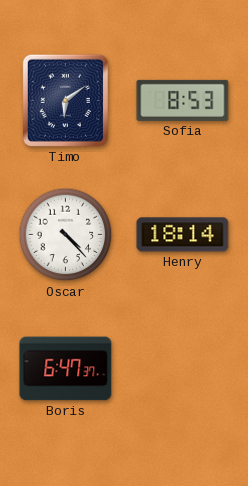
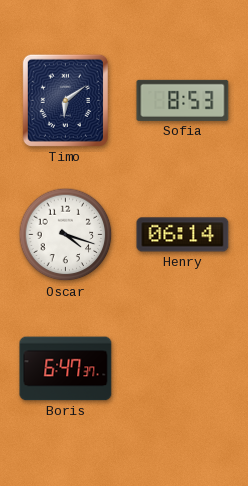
Oscar: 4:23 -> 4:18 (66, 235)
Henry: 18:14 -> 06:14 (183, 235)
